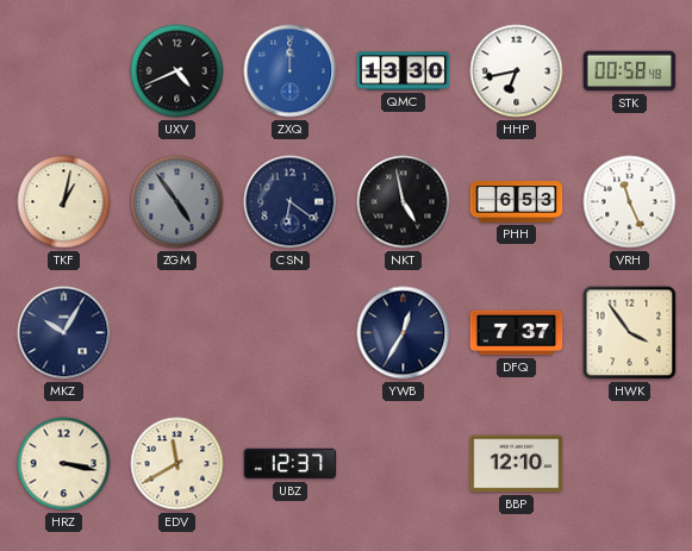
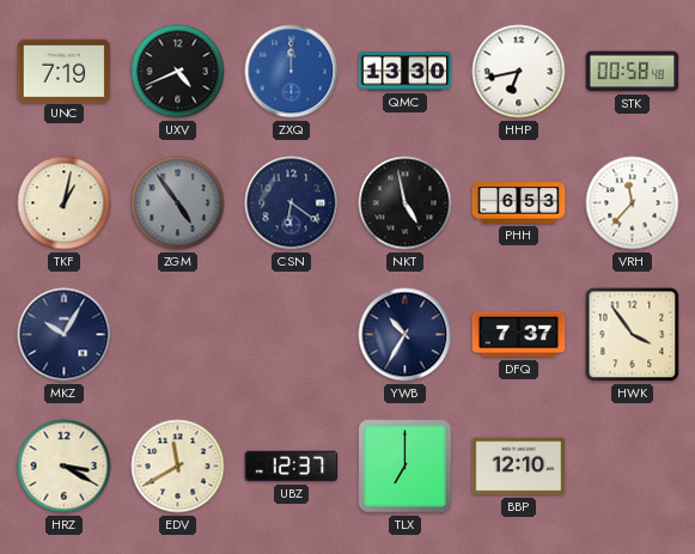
UNC: none -> 7:19 (65, 71)
VRH: 11:26 -> 11:37 (633, 203)
YWB: 12:35 -> 10:35 (406, 335)
HRZ: 3:17 -> 3:20 (65, 467)
TLX: none -> 7:00 (406, 467)
